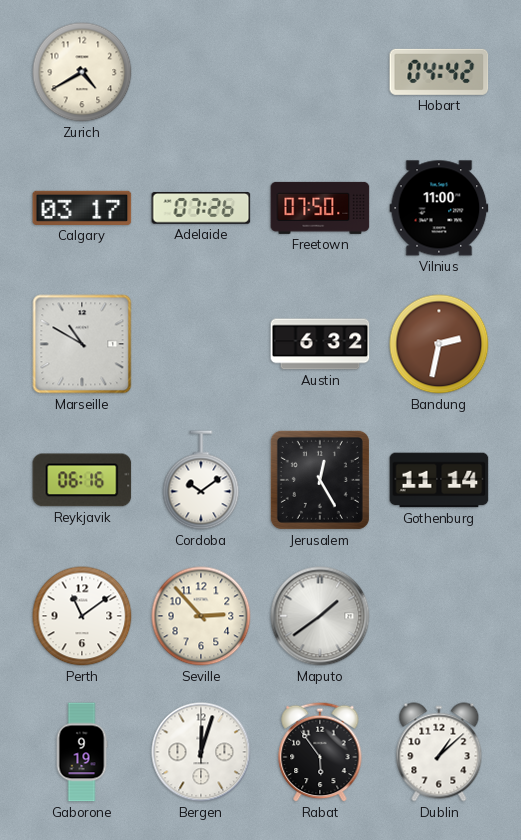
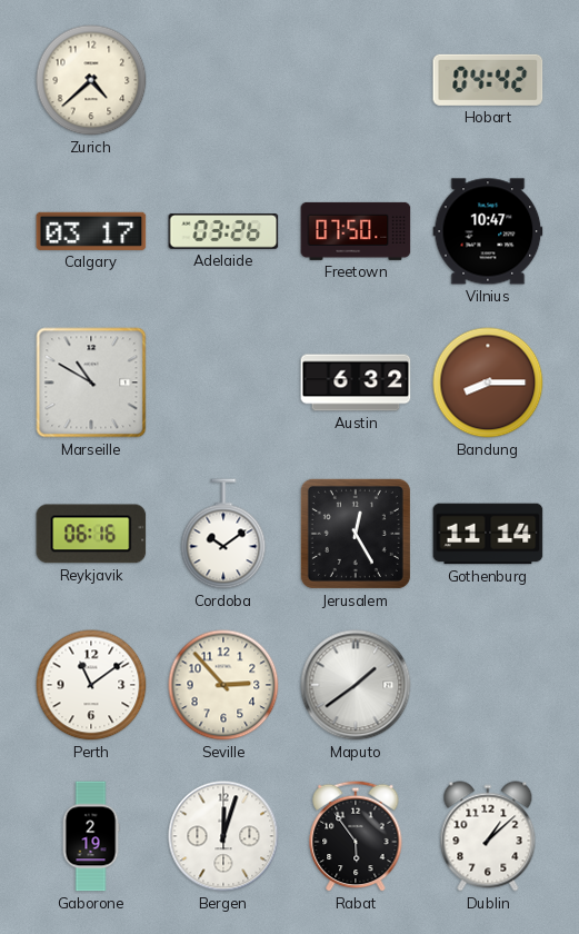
Zurich: 4:40 -> 4:38 (91, 80)
Adelaide: 07:26 -> 03:26 (223, 232)
Vilnius: 11:00 -> 10:47 (488, 231)
Bandung: 2:32 -> 8:15 (488, 382)
Gaborone: 9:19 -> 2:19 (91, 836)
